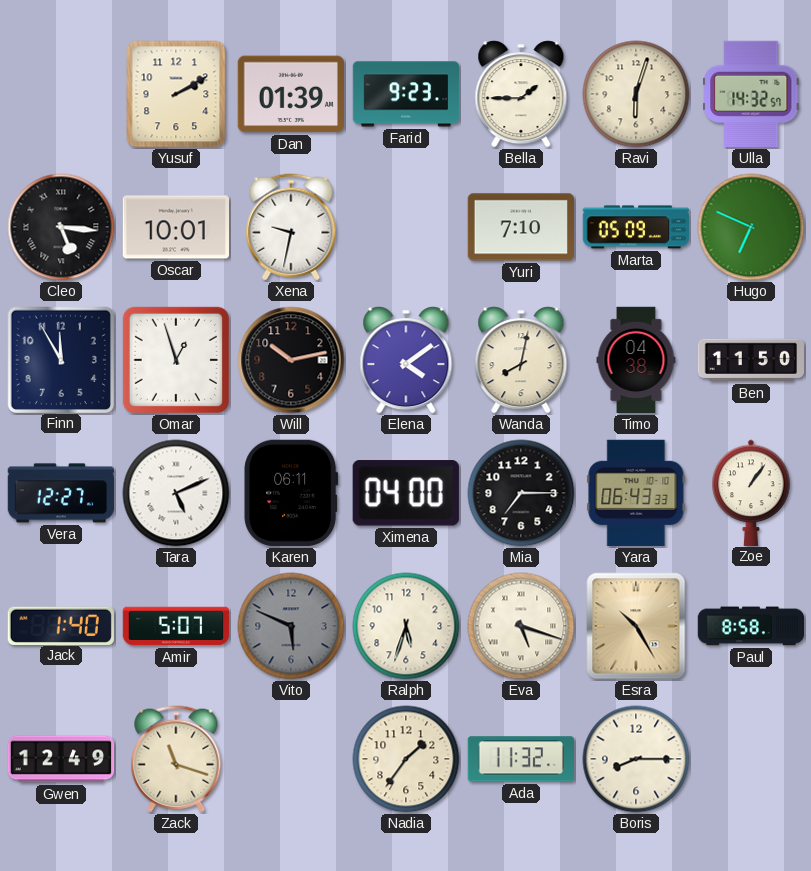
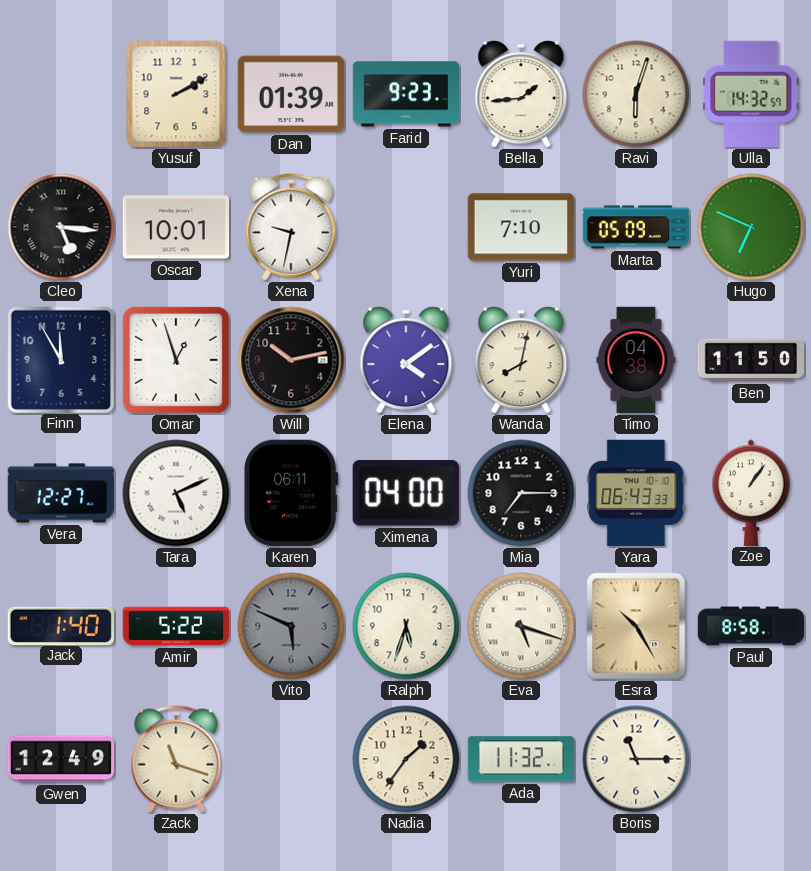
Bella: 1:45 -> 1:44 (521, 94)
Amir: 5:07 -> 5:22 (176, 626)
Boris: 8:15 -> 11:15 (636, 759)
